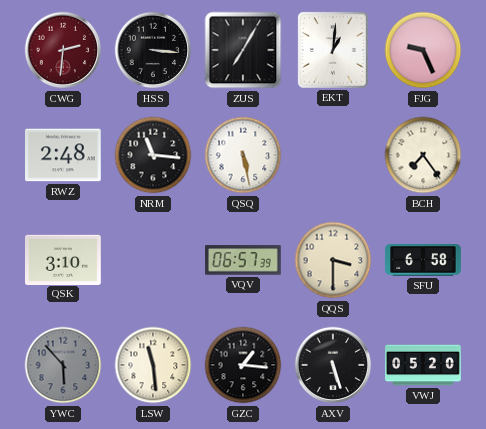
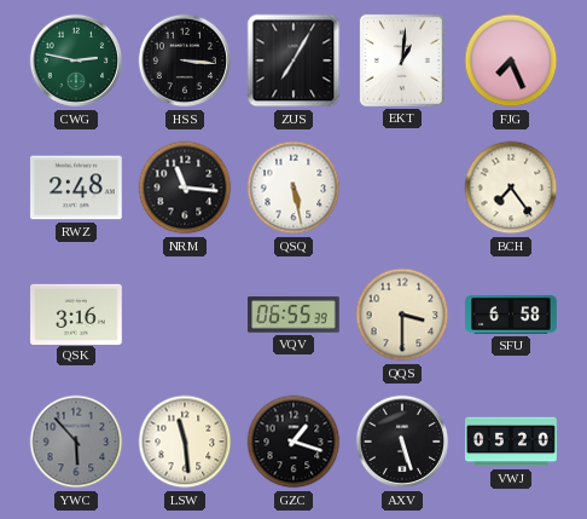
CWG: 2:31 -> 2:47 (76, 60)
CWG dial: burgundy -> green (76, 60)
FJG: 9:26 -> 7:26 (511, 60)
QSK: 3:10 -> 3:16 (77, 313)
VQV: 06:57 -> 06:55 (293, 315)
GZC: 1:16 -> 1:18 (293, 442)
